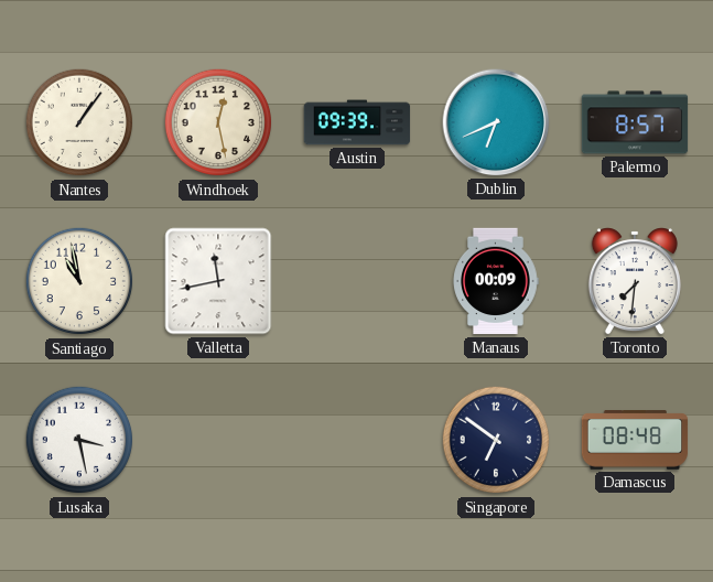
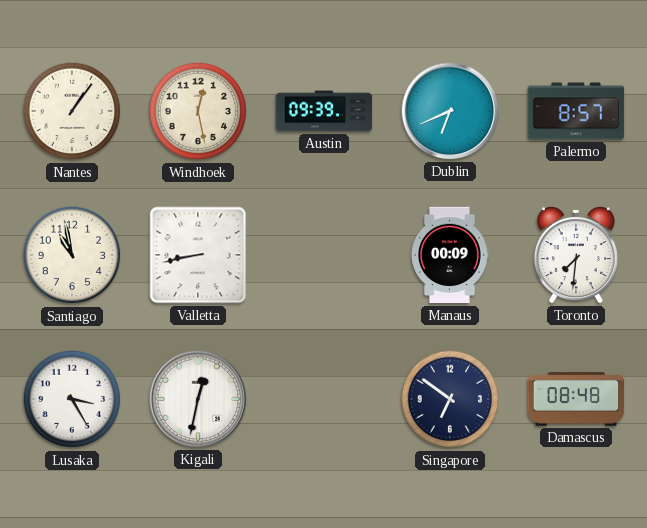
Valletta: 11:43 -> 8:43 (198, 255)
Lusaka: 3:28 -> 3:25 (72, 399)
Kigali: none -> 12:32 (198, 399)
